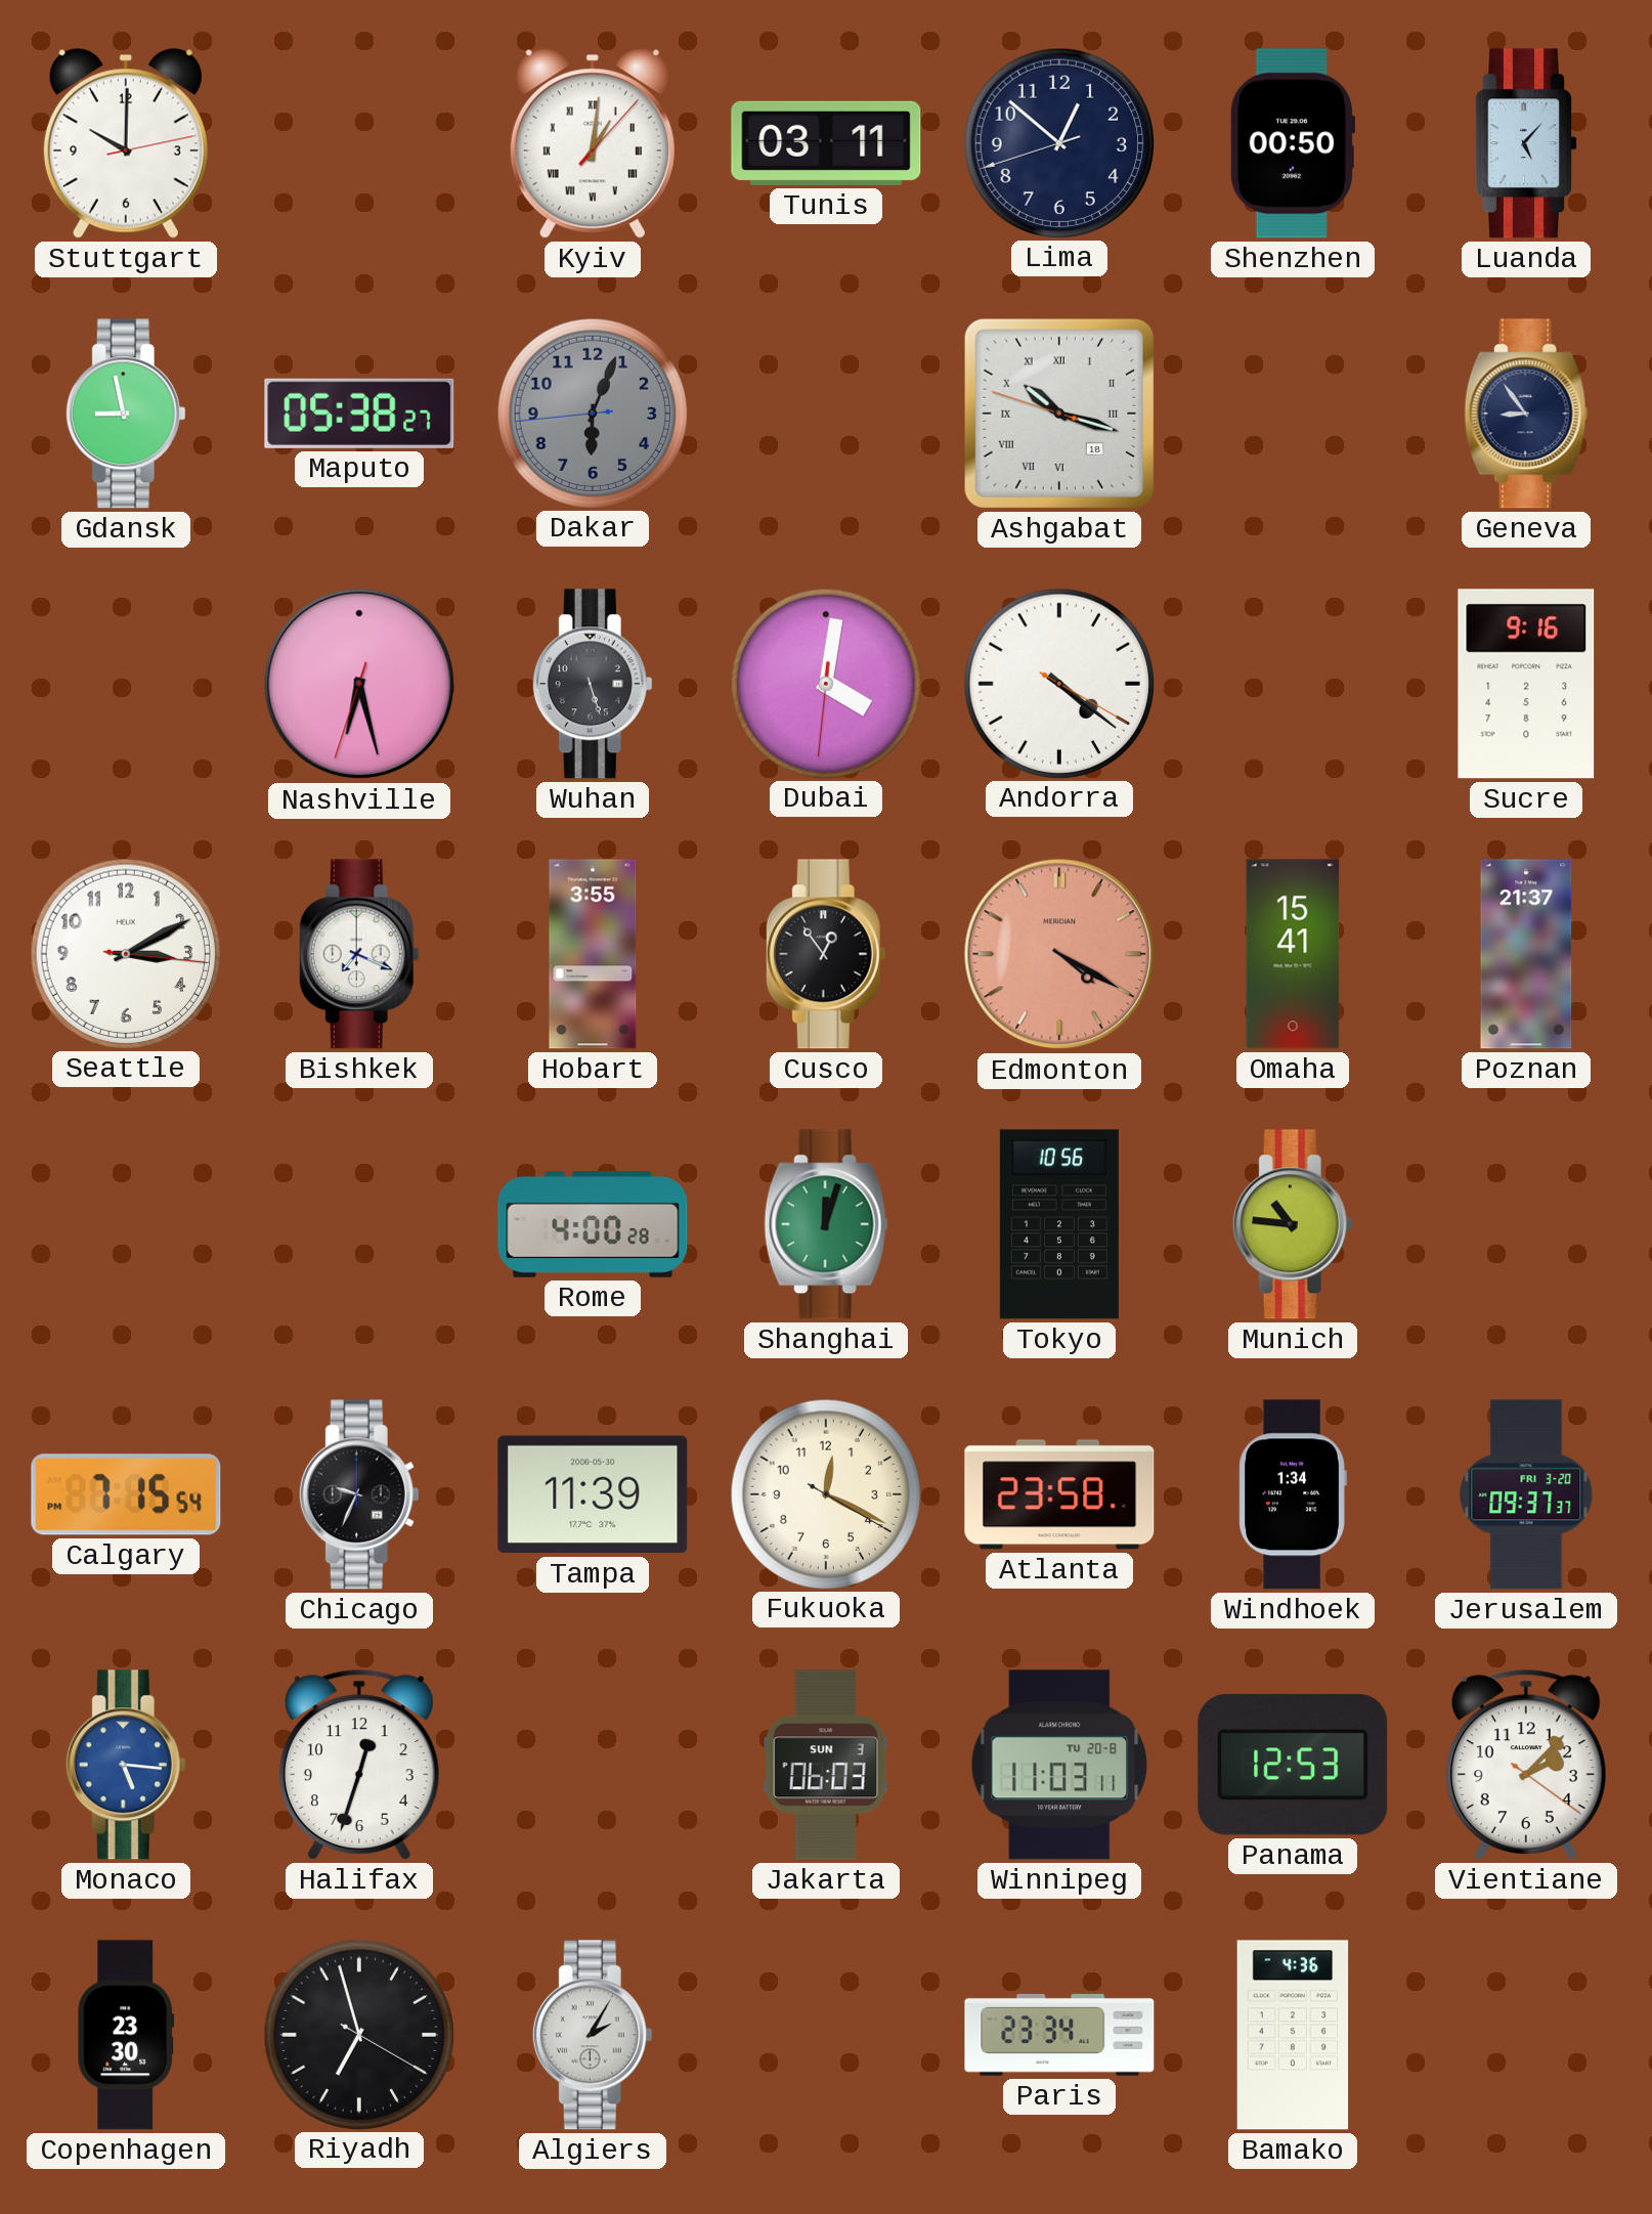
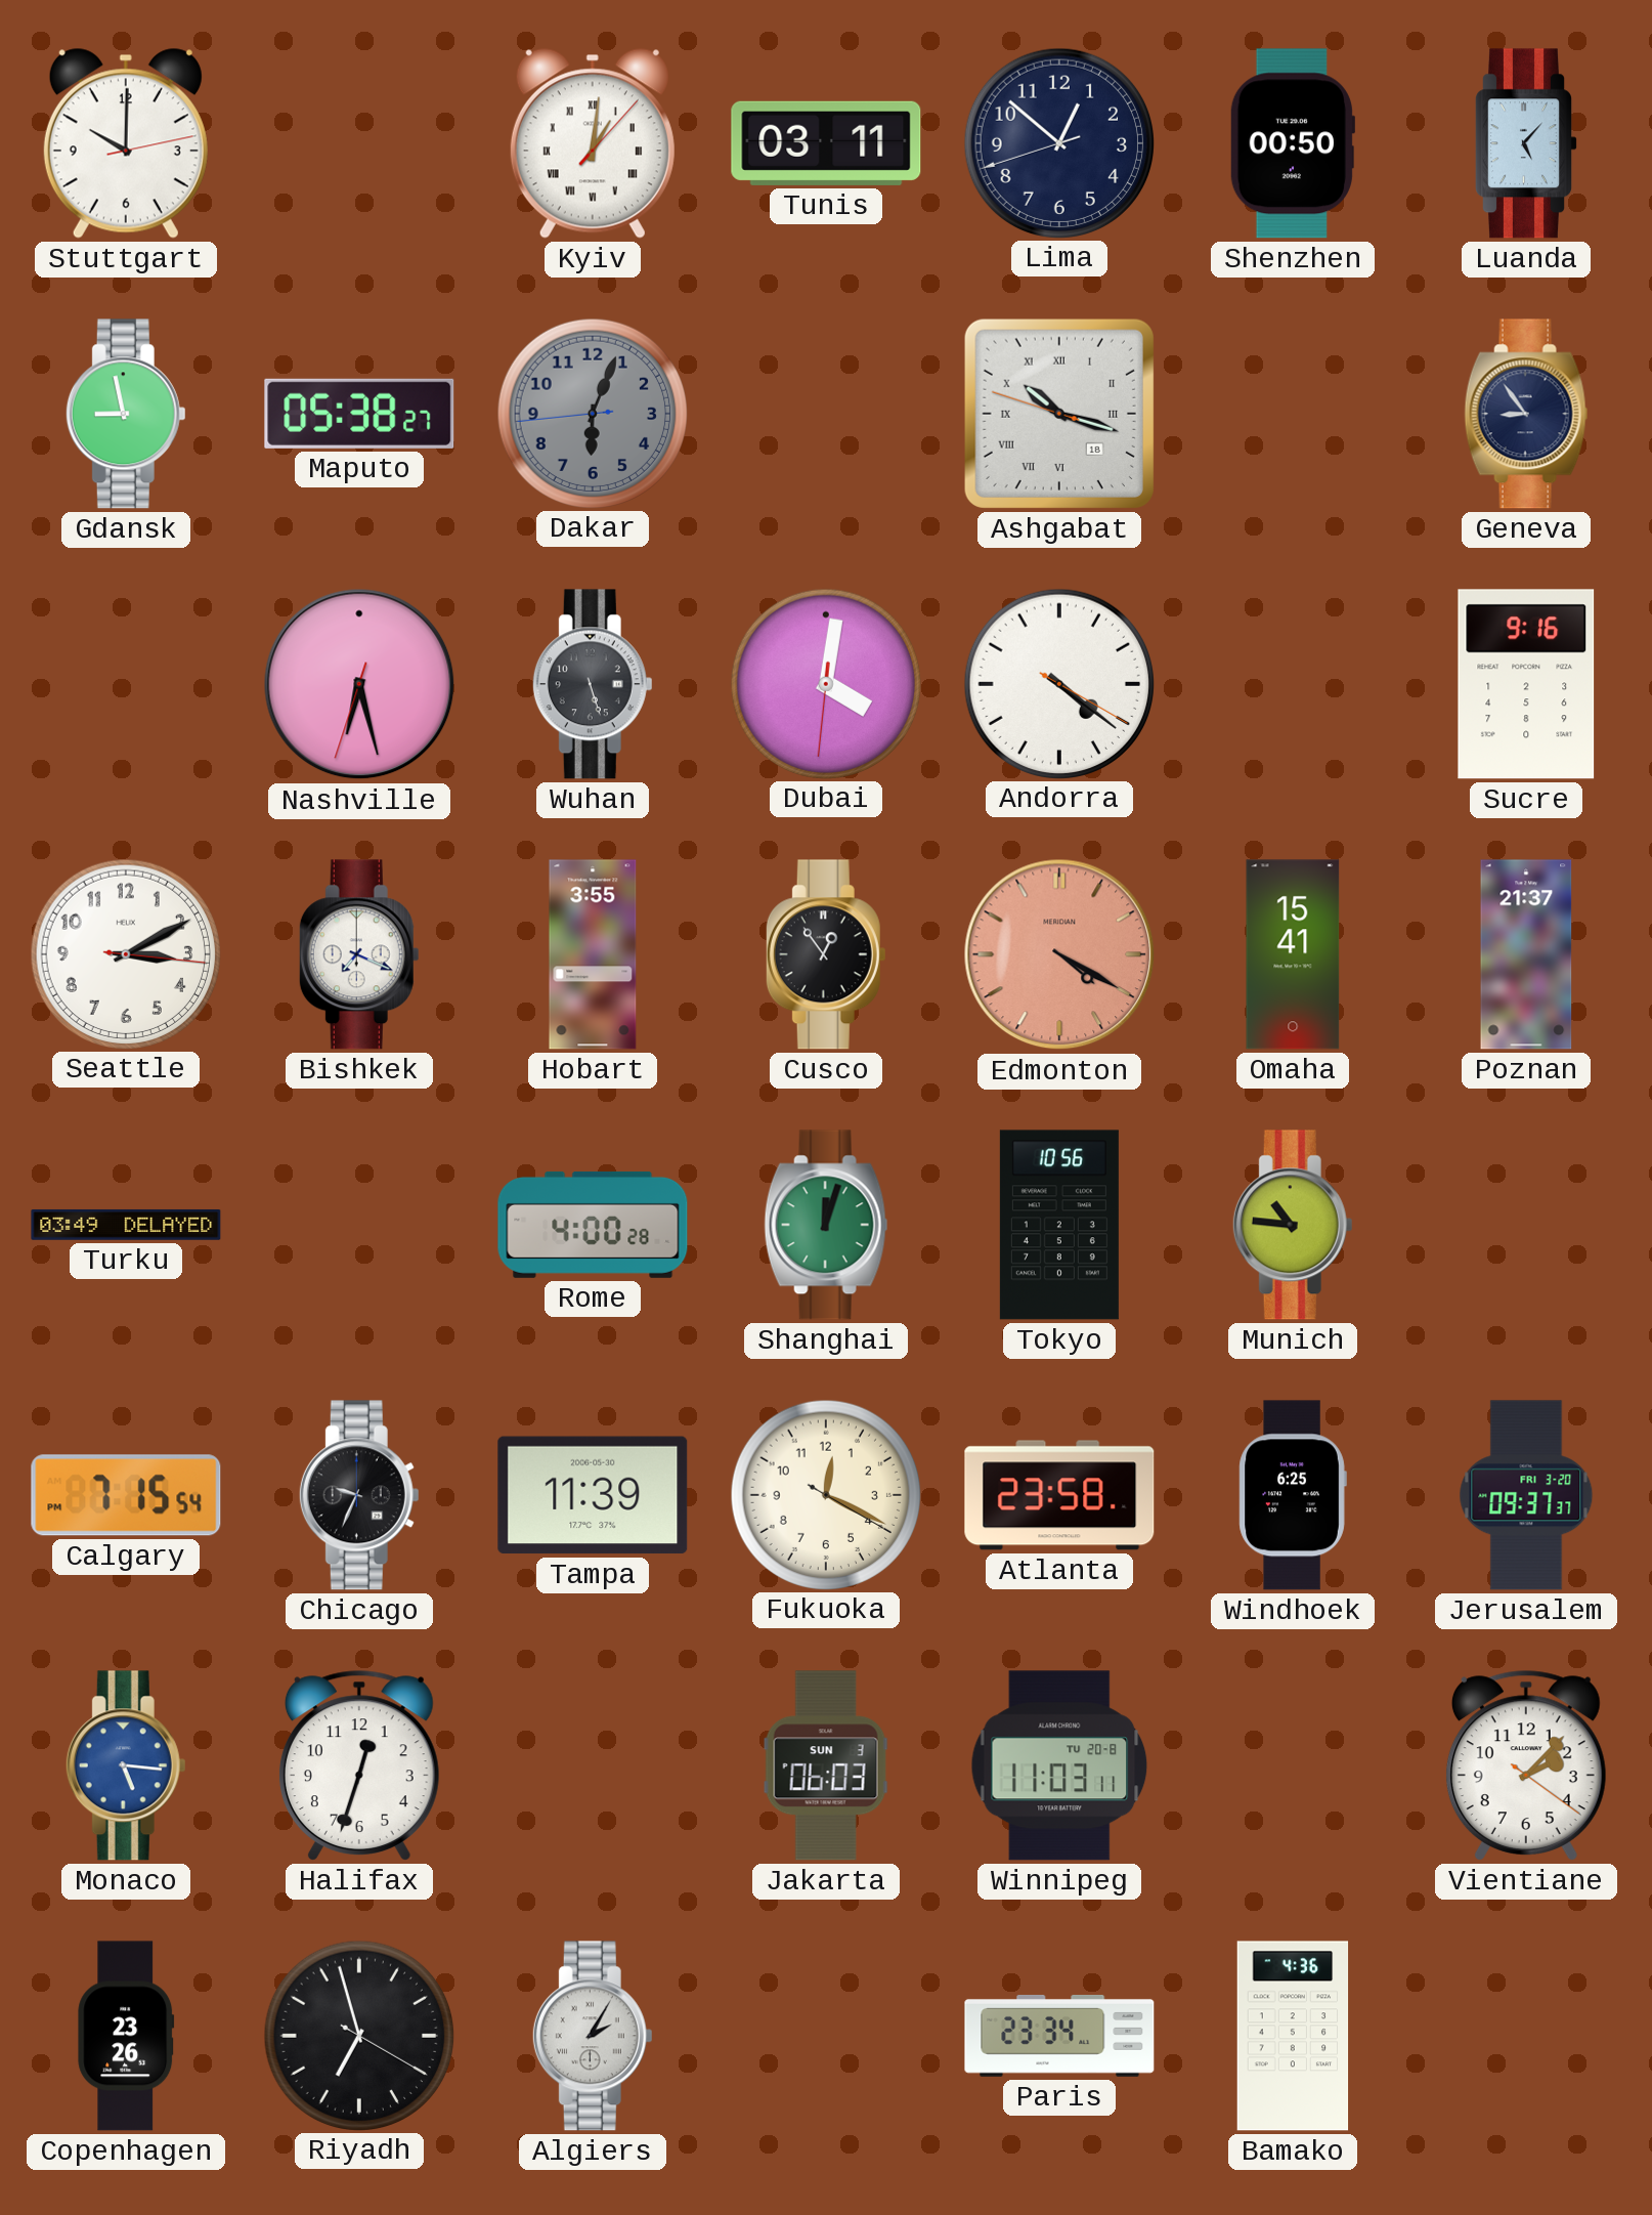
Turku: none -> 03:49 (126, 1225)
Windhoek: 1:34 -> 6:25 (1293, 1495)
Panama: 12:53 -> none (1293, 1766)
Copenhagen: 23:30 -> 23:26 (126, 2036)
